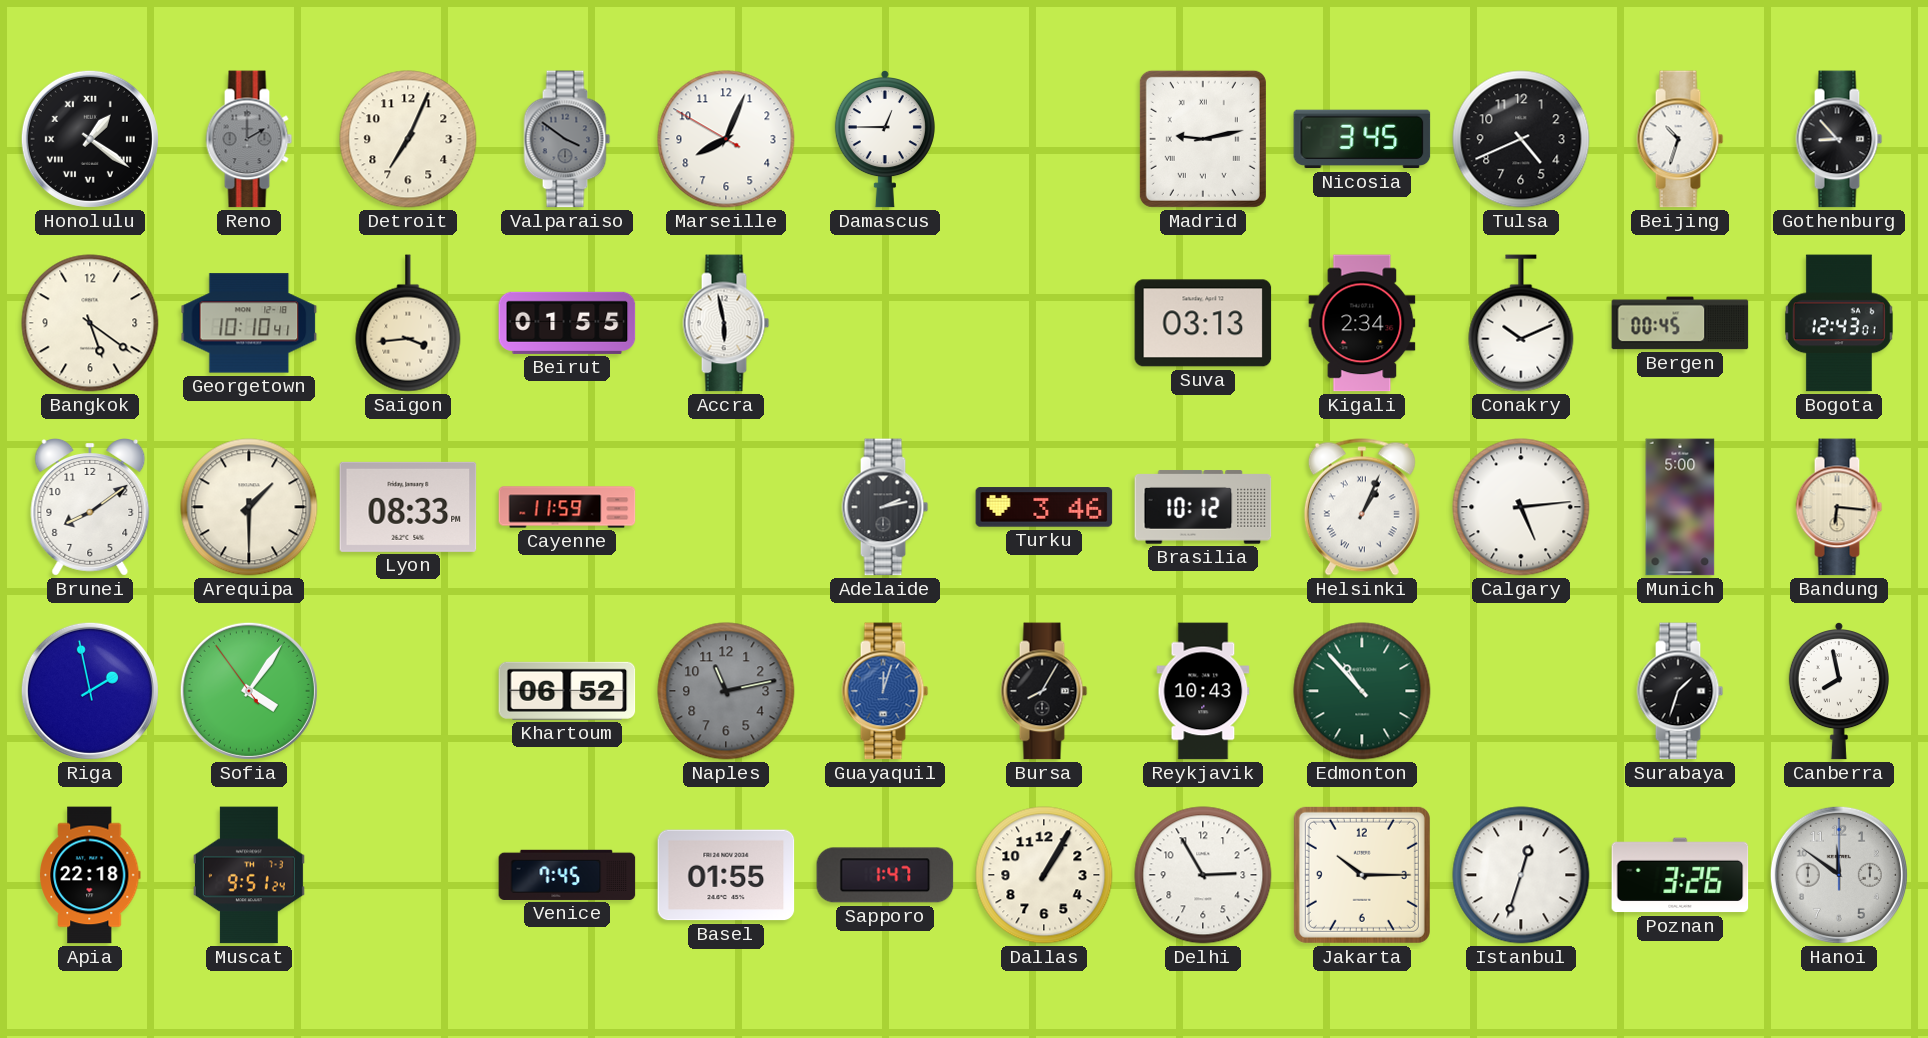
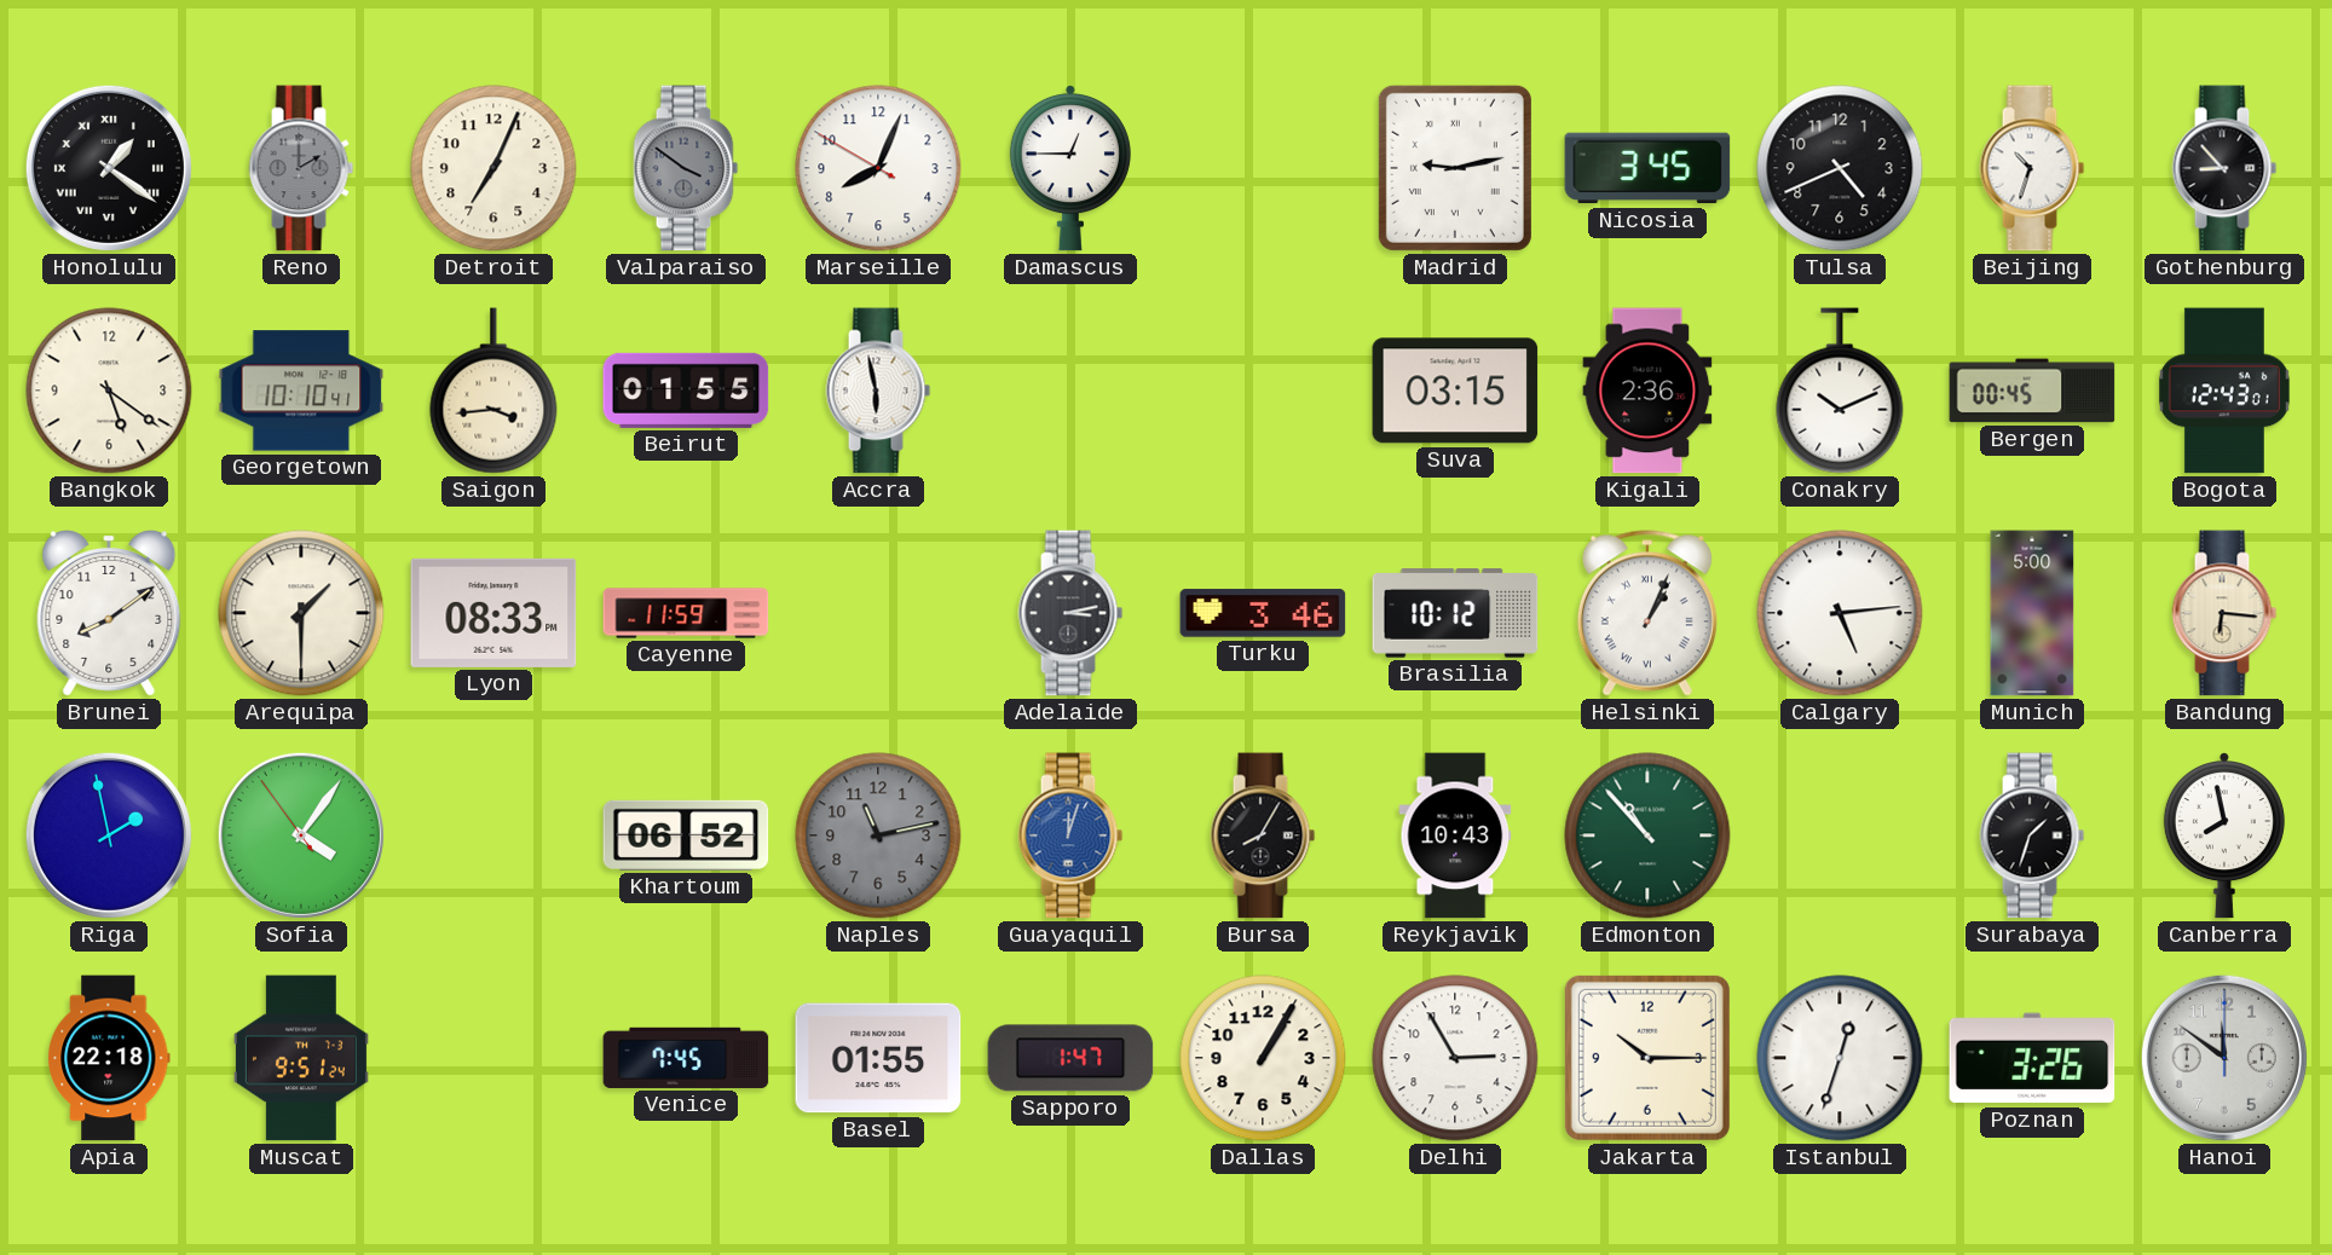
Suva: 03:13 -> 03:15 (1455, 391)
Kigali: 2:34 -> 2:36 (1647, 391)
Adelaide: 2:13 -> 3:13 (1070, 613)
